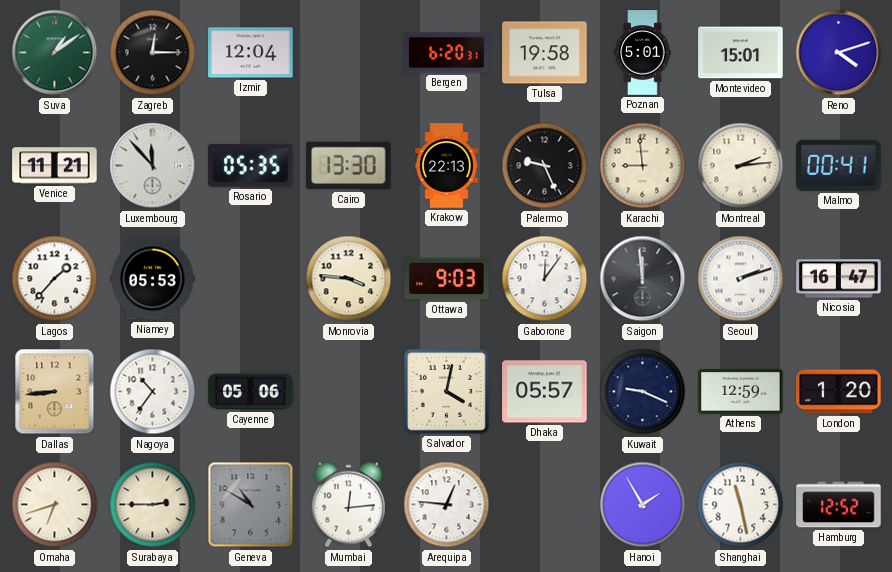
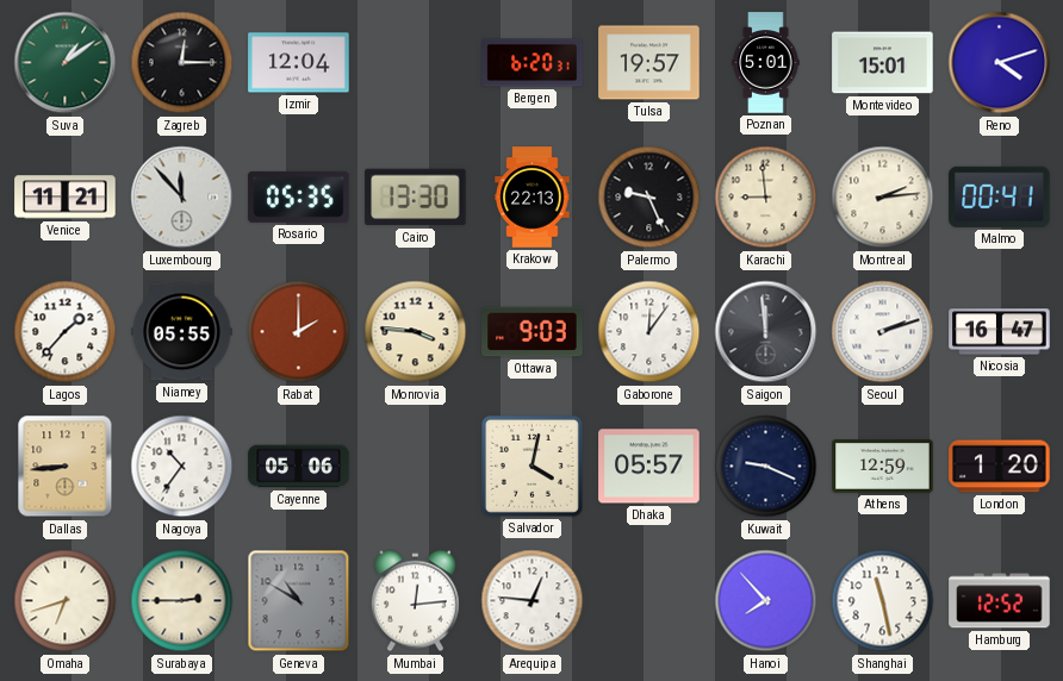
Tulsa: 19:58 -> 19:57 (649, 63)
Niamey: 05:53 -> 05:55 (182, 332)
Rabat: none -> 2:00 (299, 332)
Hanoi: 1:55 -> 7:53 (766, 601)
